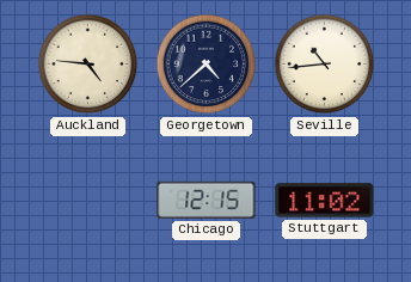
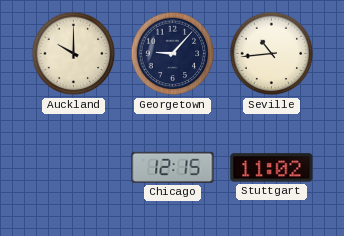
Auckland: 4:46 -> 10:00 (74, 54)
Georgetown: 4:38 -> 9:07 (173, 54)
